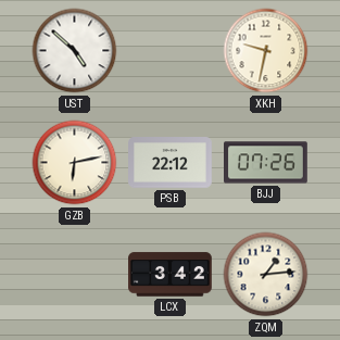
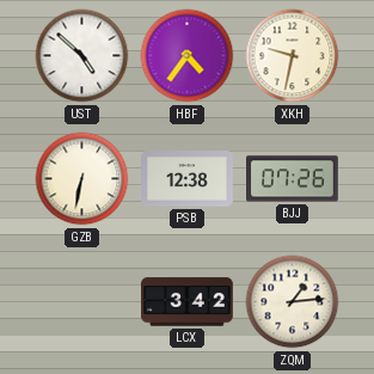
HBF: none -> 4:36 (188, 56)
GZB: 6:13 -> 6:32 (82, 179)
PSB: 22:12 -> 12:38 (188, 179)
